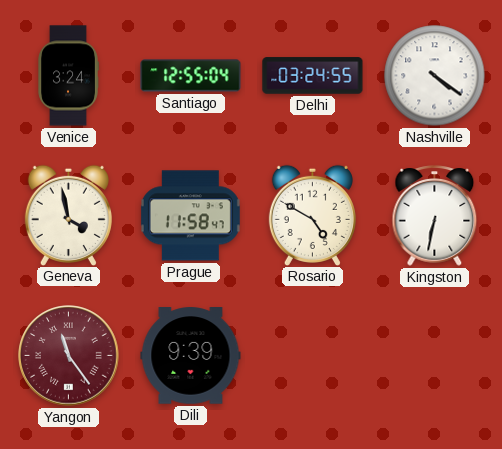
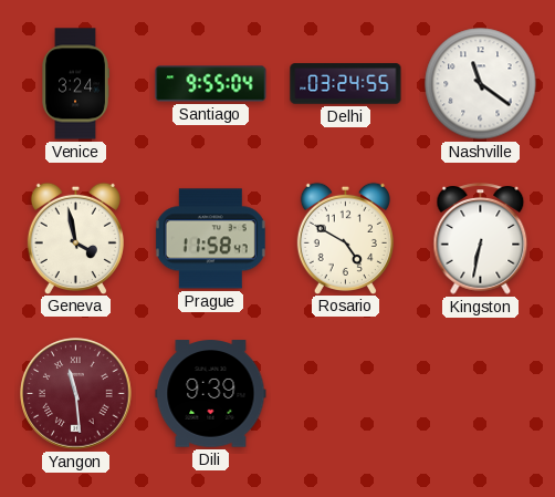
Santiago: 12:55 -> 9:55 (211, 84)
Nashville: 4:21 -> 11:21 (481, 84)
Yangon: 11:24 -> 11:29 (76, 394)
